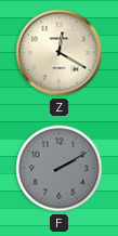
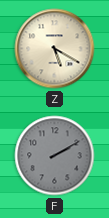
Z: 12:20 -> 5:20 (55, 49)
